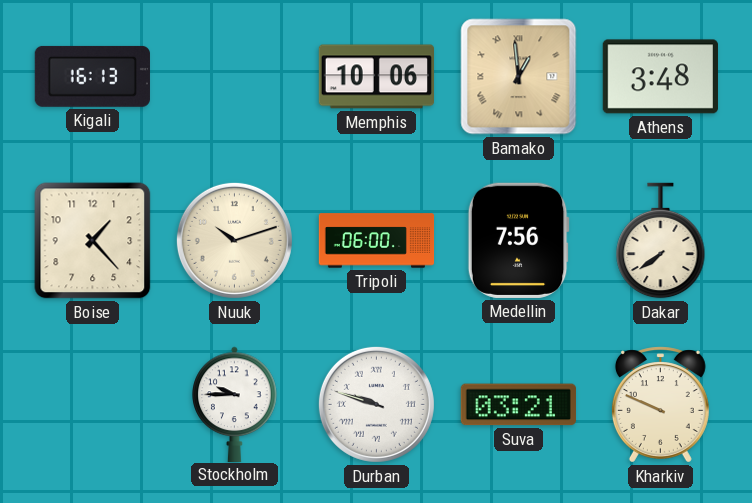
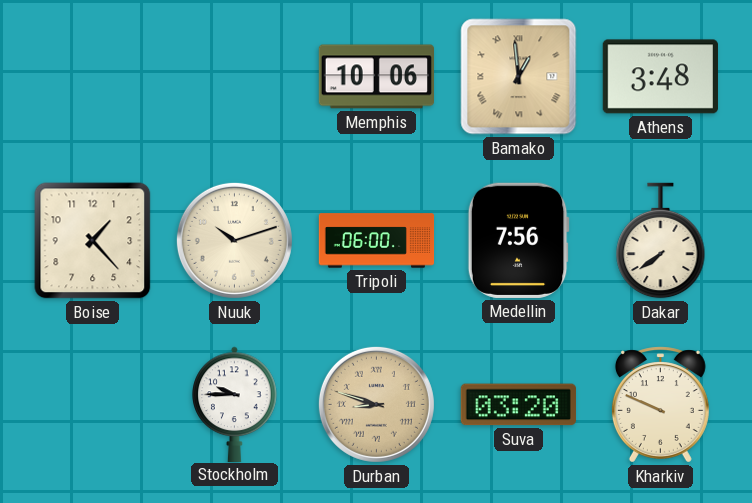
Kigali: 16:13 -> none (92, 76)
Durban: 9:48 -> 8:48 (376, 404)
Durban dial: white -> champagne (376, 404)
Suva: 03:21 -> 03:20 (518, 405)
